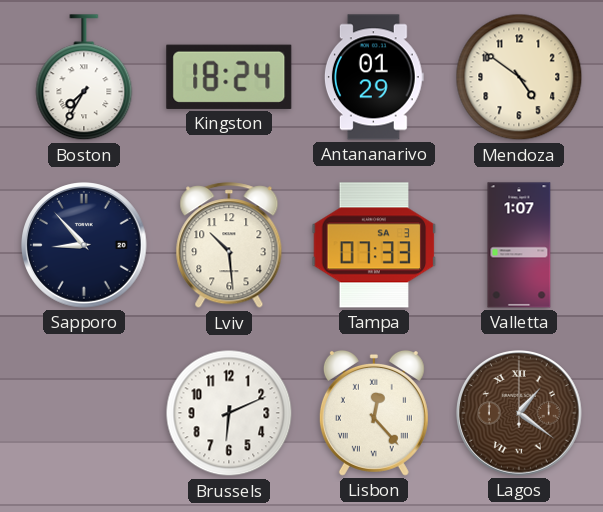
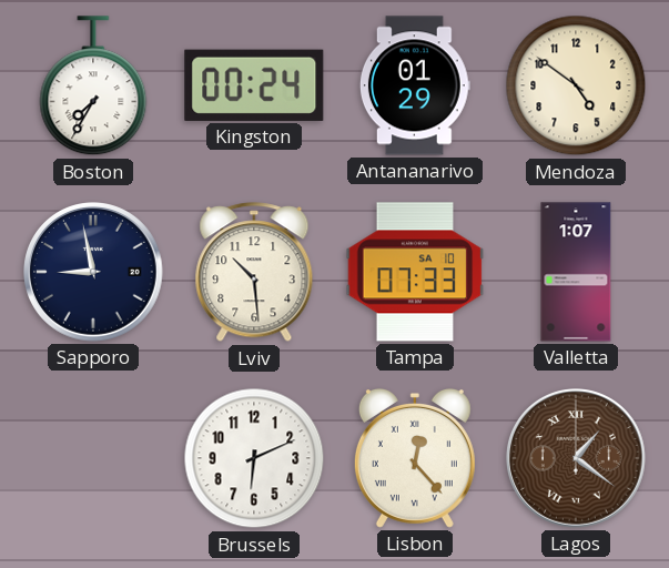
Kingston: 18:24 -> 00:24 (254, 85)
Sapporo: 8:53 -> 8:58 (93, 272)
Tampa date: SA 3 -> SA 10 (415, 272)
